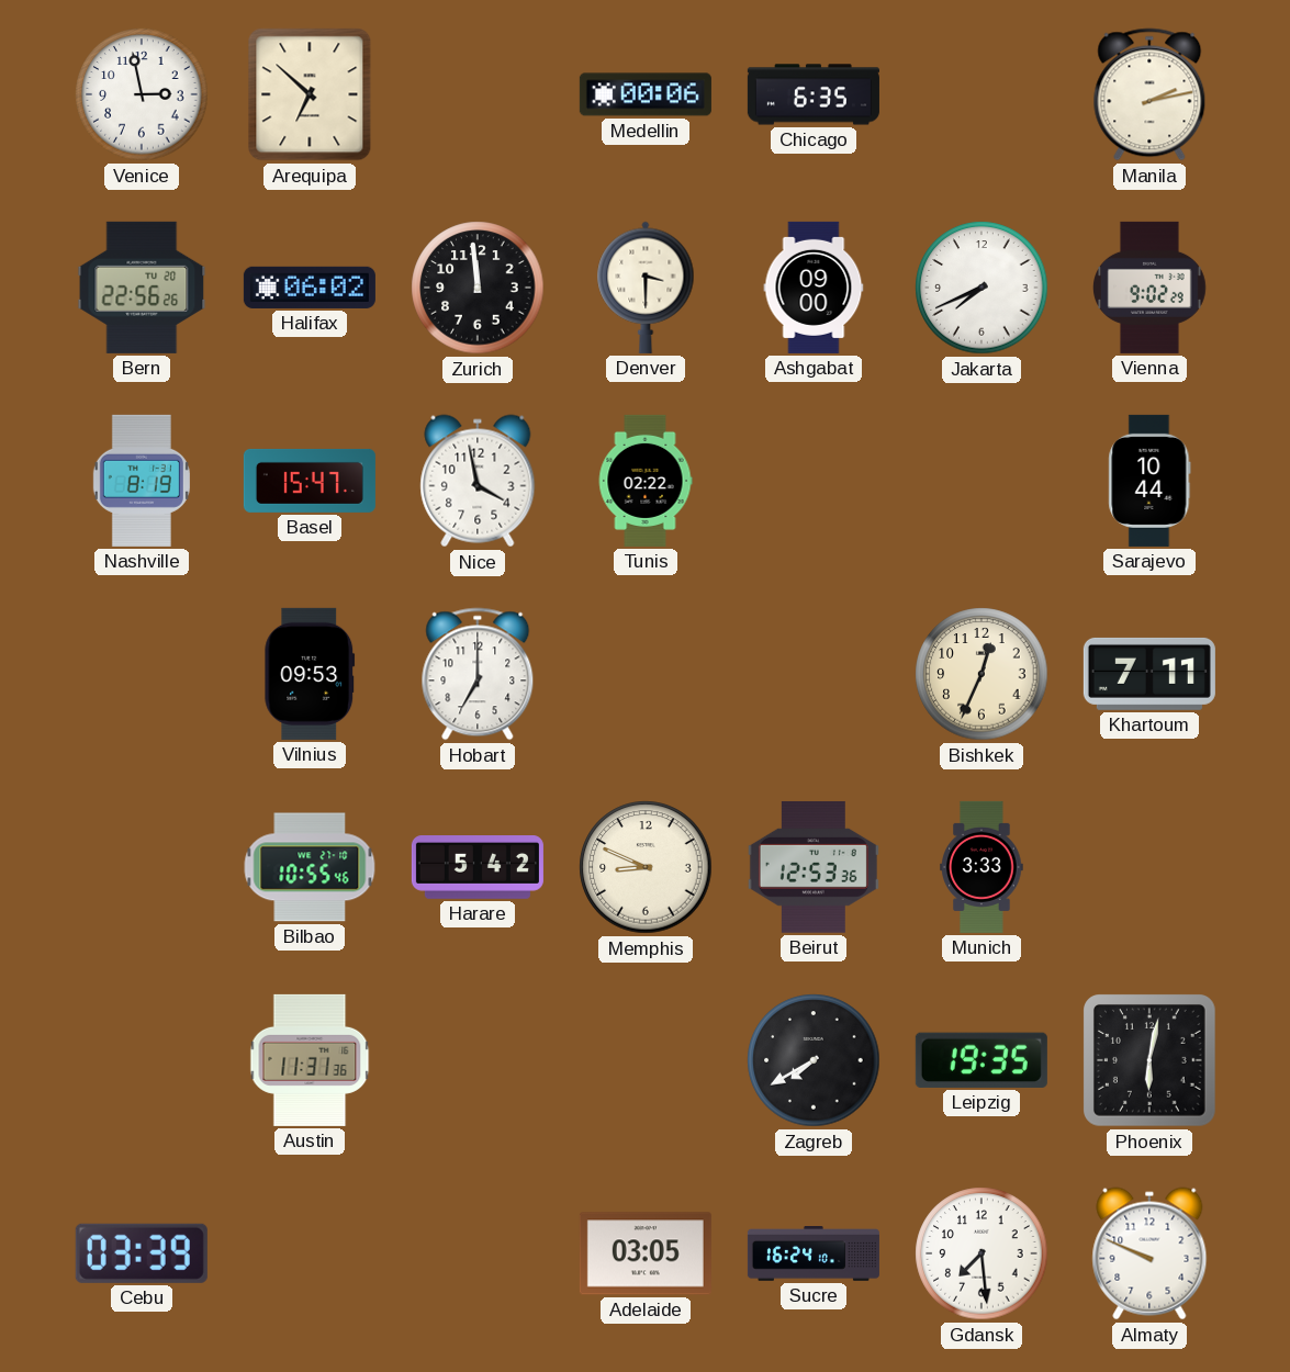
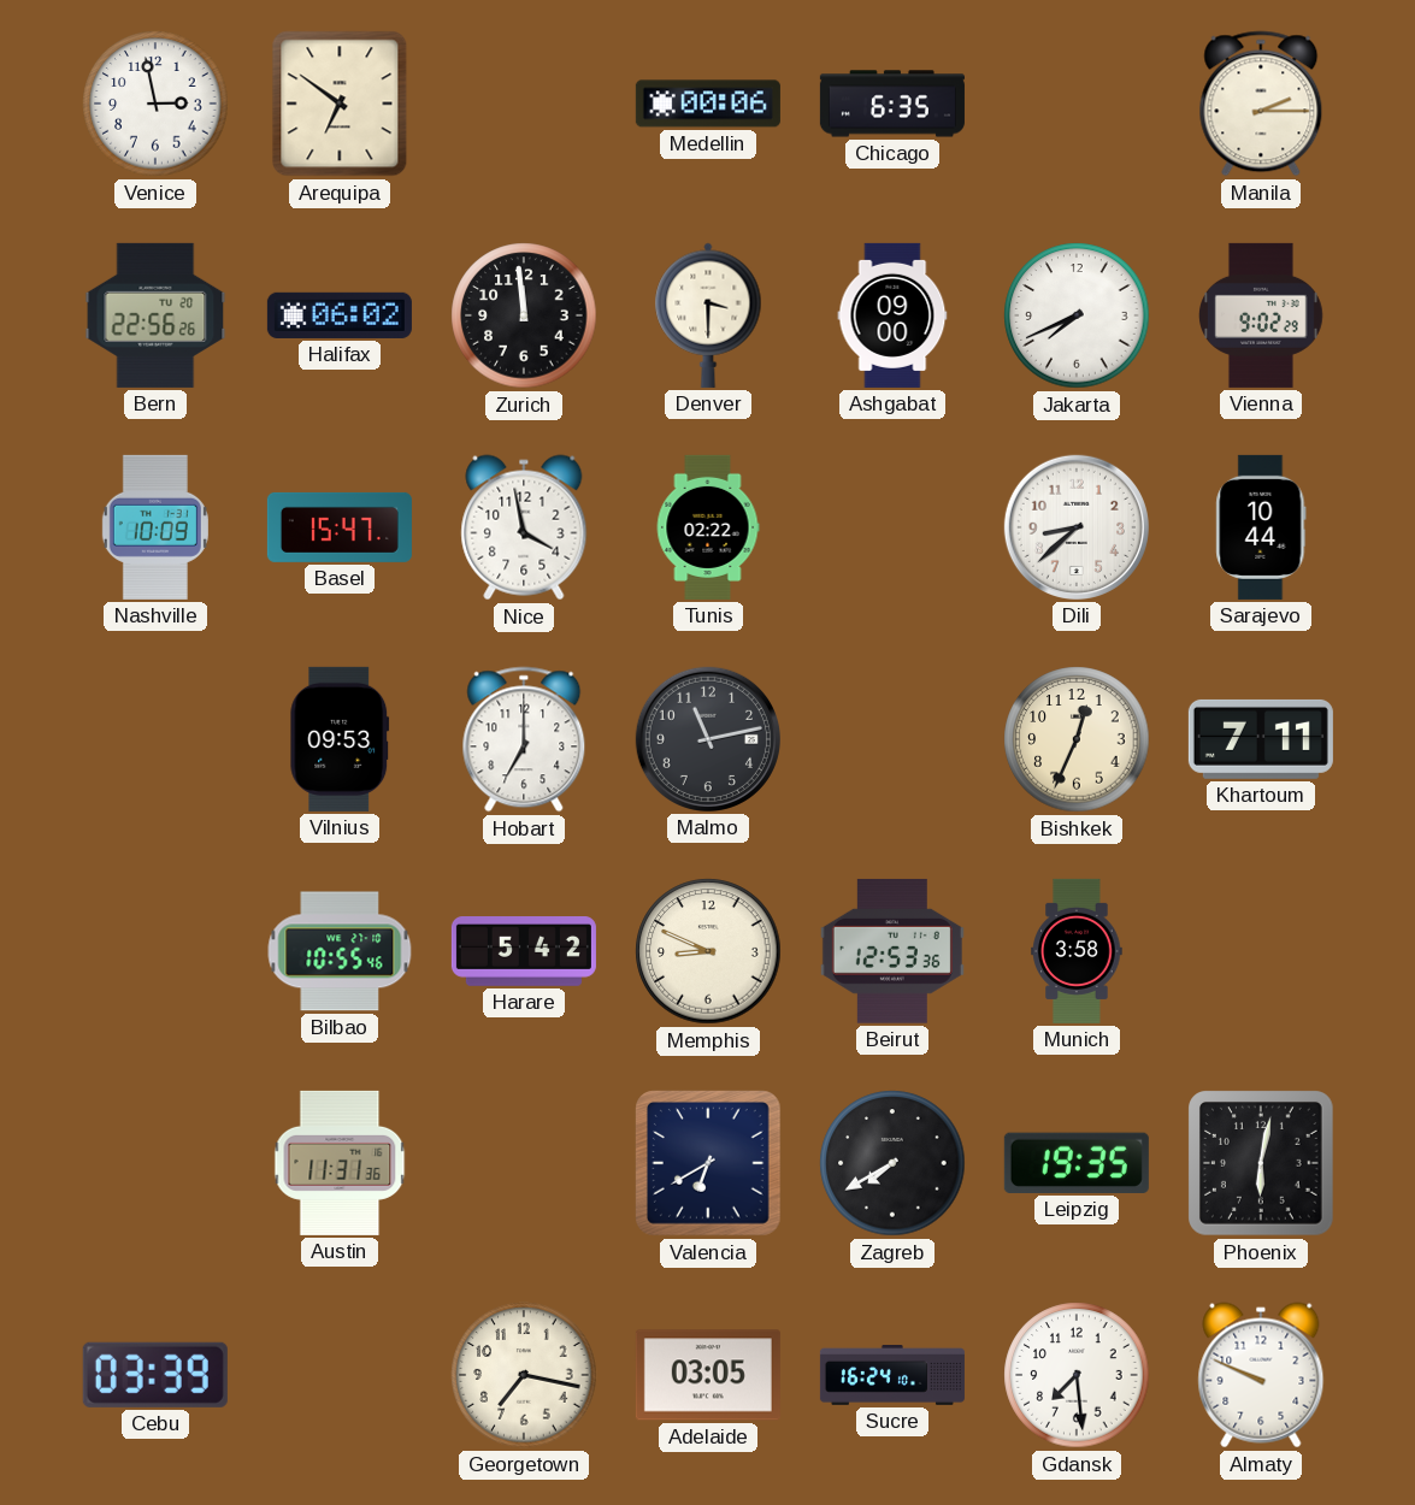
Arequipa: 6:52 -> 6:51 (340, 104)
Manila: 2:13 -> 2:15 (1261, 104)
Nashville: 8:19 -> 10:09 (155, 527)
Dili: none -> 8:38 (1077, 527)
Malmo: none -> 11:13 (708, 739)
Munich: 3:33 -> 3:58 (1077, 951)
Valencia: none -> 6:40 (709, 1164)
Georgetown: none -> 7:17 (524, 1375)
